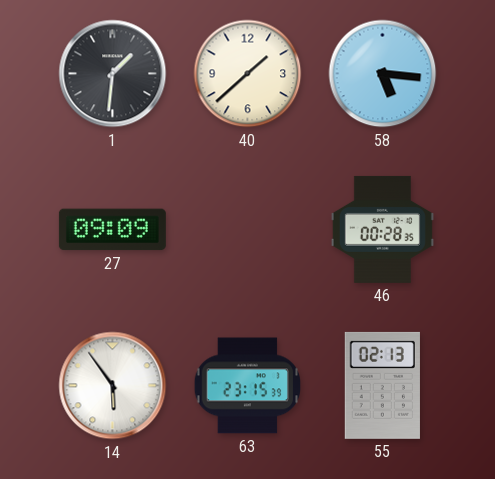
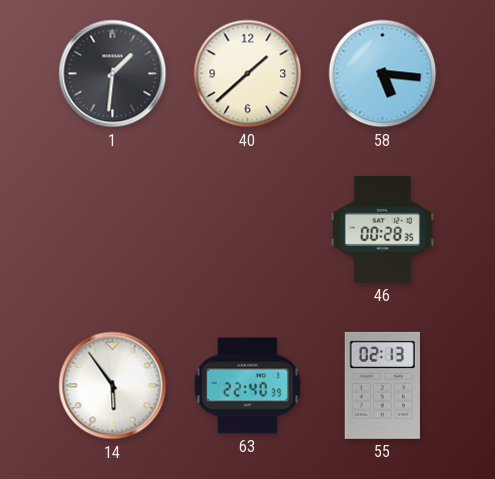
27: 09:09 -> none (112, 230)
63: 23:15 -> 22:40 (247, 386)
